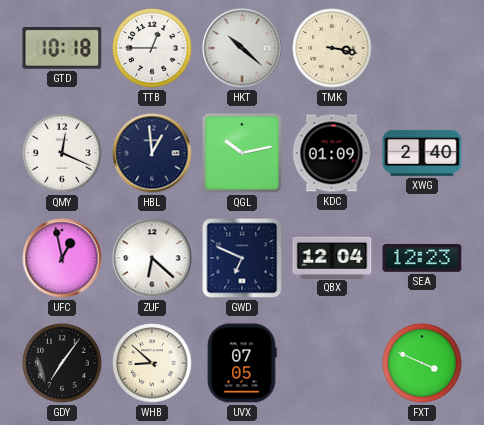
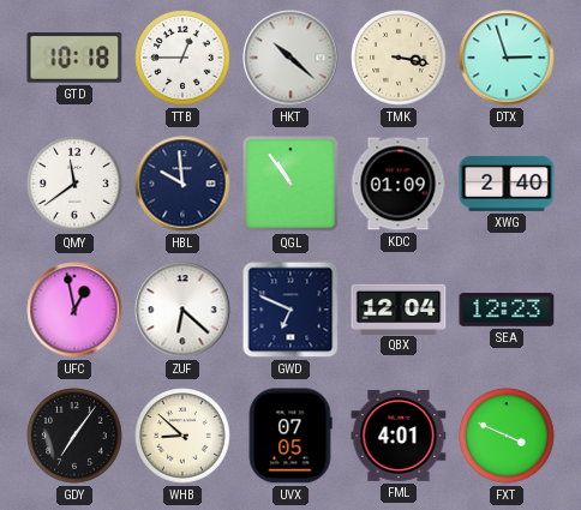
DTX: none -> 2:57 (507, 58)
QMY: 12:19 -> 11:39 (74, 184)
HBL: 12:59 -> 9:59 (182, 184)
QGL: 10:13 -> 10:54 (290, 184)
FML: none -> 4:01 (399, 436)
